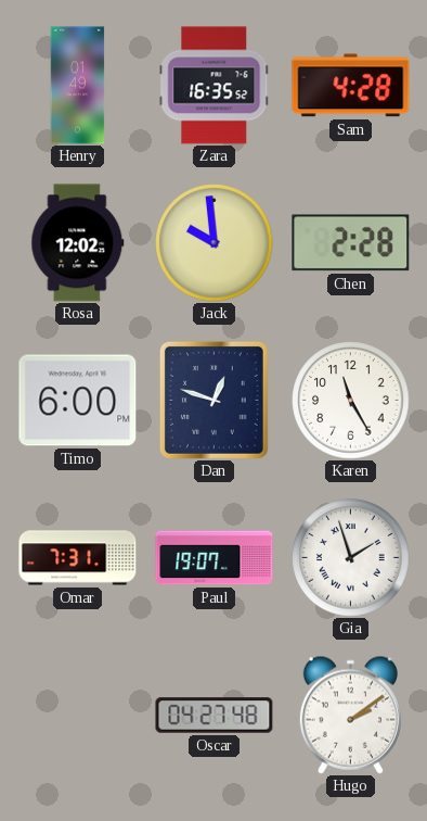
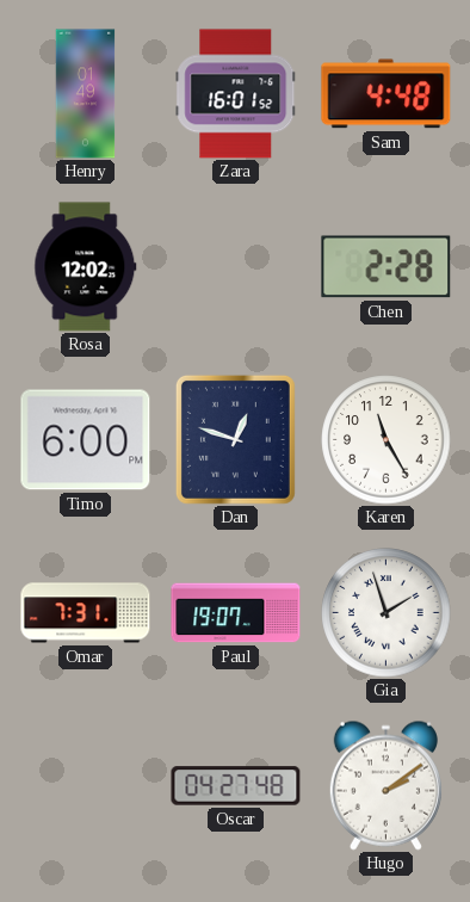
Zara: 16:35 -> 16:01 (236, 94)
Sam: 4:28 -> 4:48 (386, 94)
Jack: 9:59 -> none (215, 243)
